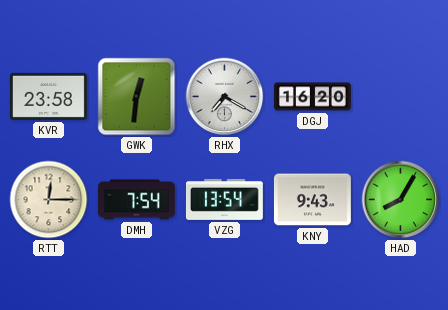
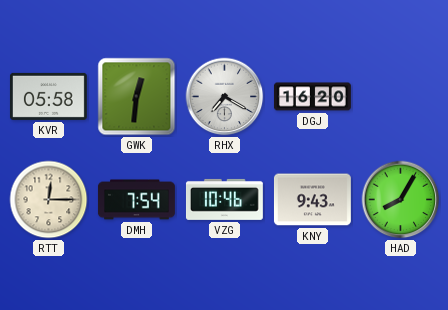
KVR: 23:58 -> 05:58 (48, 96)
VZG: 13:54 -> 10:46 (224, 199)
